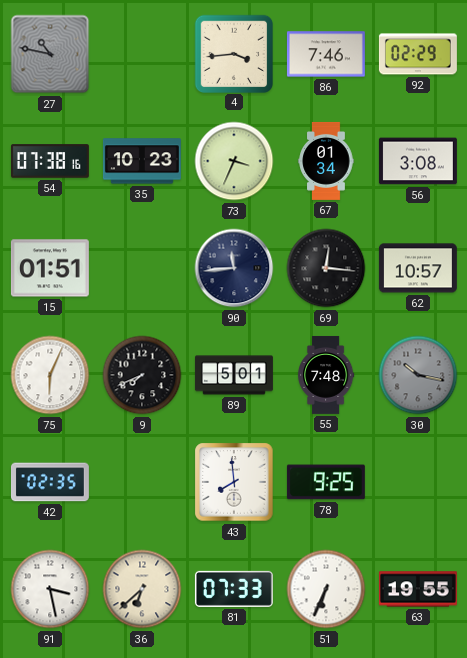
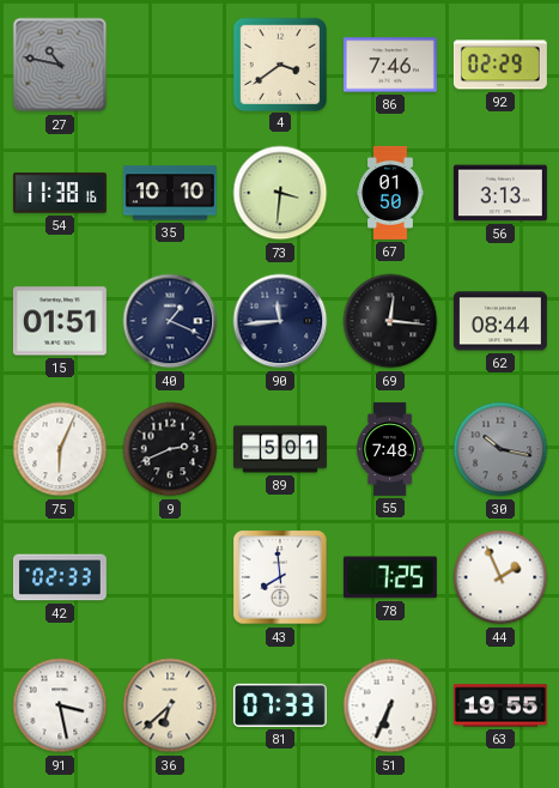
4: 3:44 -> 3:39 (279, 63)
54: 07:38 -> 11:38 (60, 193)
35: 10:23 -> 10:10 (170, 193)
73: 3:34 -> 3:31 (280, 193)
67: 01:34 -> 01:50 (390, 193)
56: 3:08 -> 3:13 (500, 193)
40: none -> 1:19 (170, 321)
62: 10:57 -> 08:44 (500, 321)
9: 7:41 -> 2:41 (170, 449)
42: 02:35 -> 02:33 (60, 577)
78: 9:25 -> 7:25 (390, 577)
44: none -> 1:56 (500, 577)
